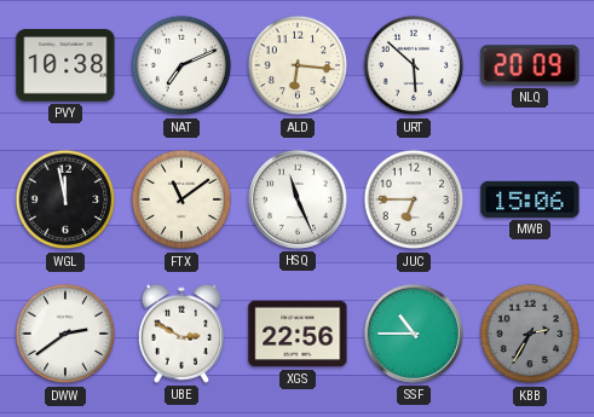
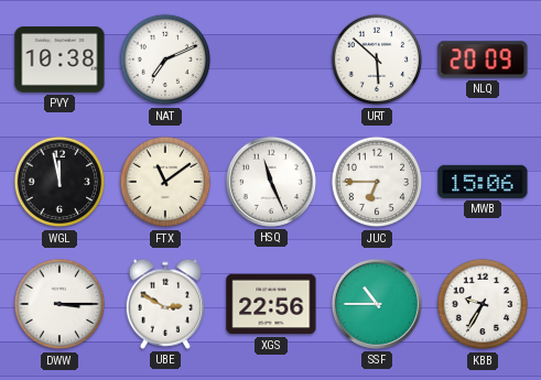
ALD: 6:16 -> none (298, 65)
DWW: 2:39 -> 3:15 (59, 304)
KBB: 2:35 -> 9:35 (483, 304)
KBB dial: grey -> white (483, 304)
